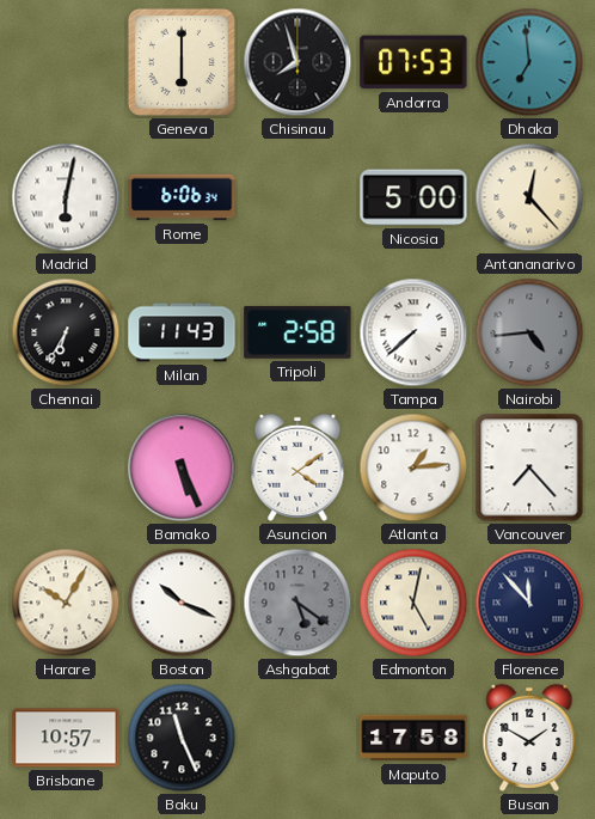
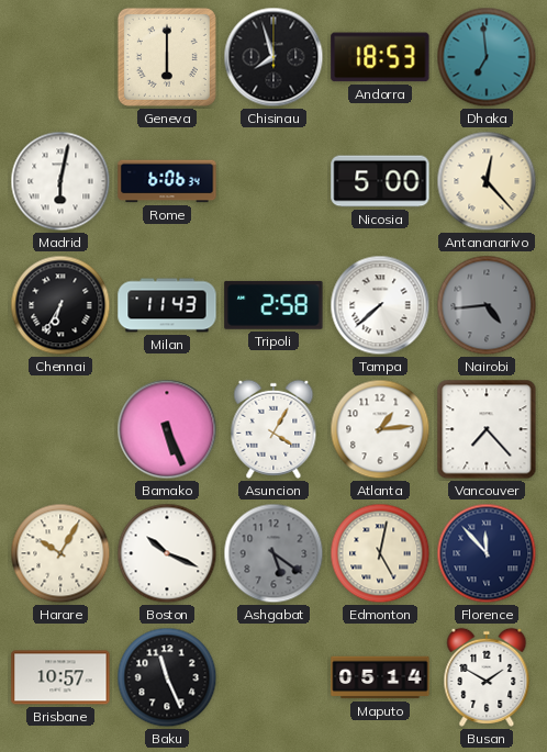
Andorra: 07:53 -> 18:53 (380, 57)
Asuncion: 4:09 -> 4:05 (273, 429)
Maputo: 17:58 -> 05:14 (380, 677)
